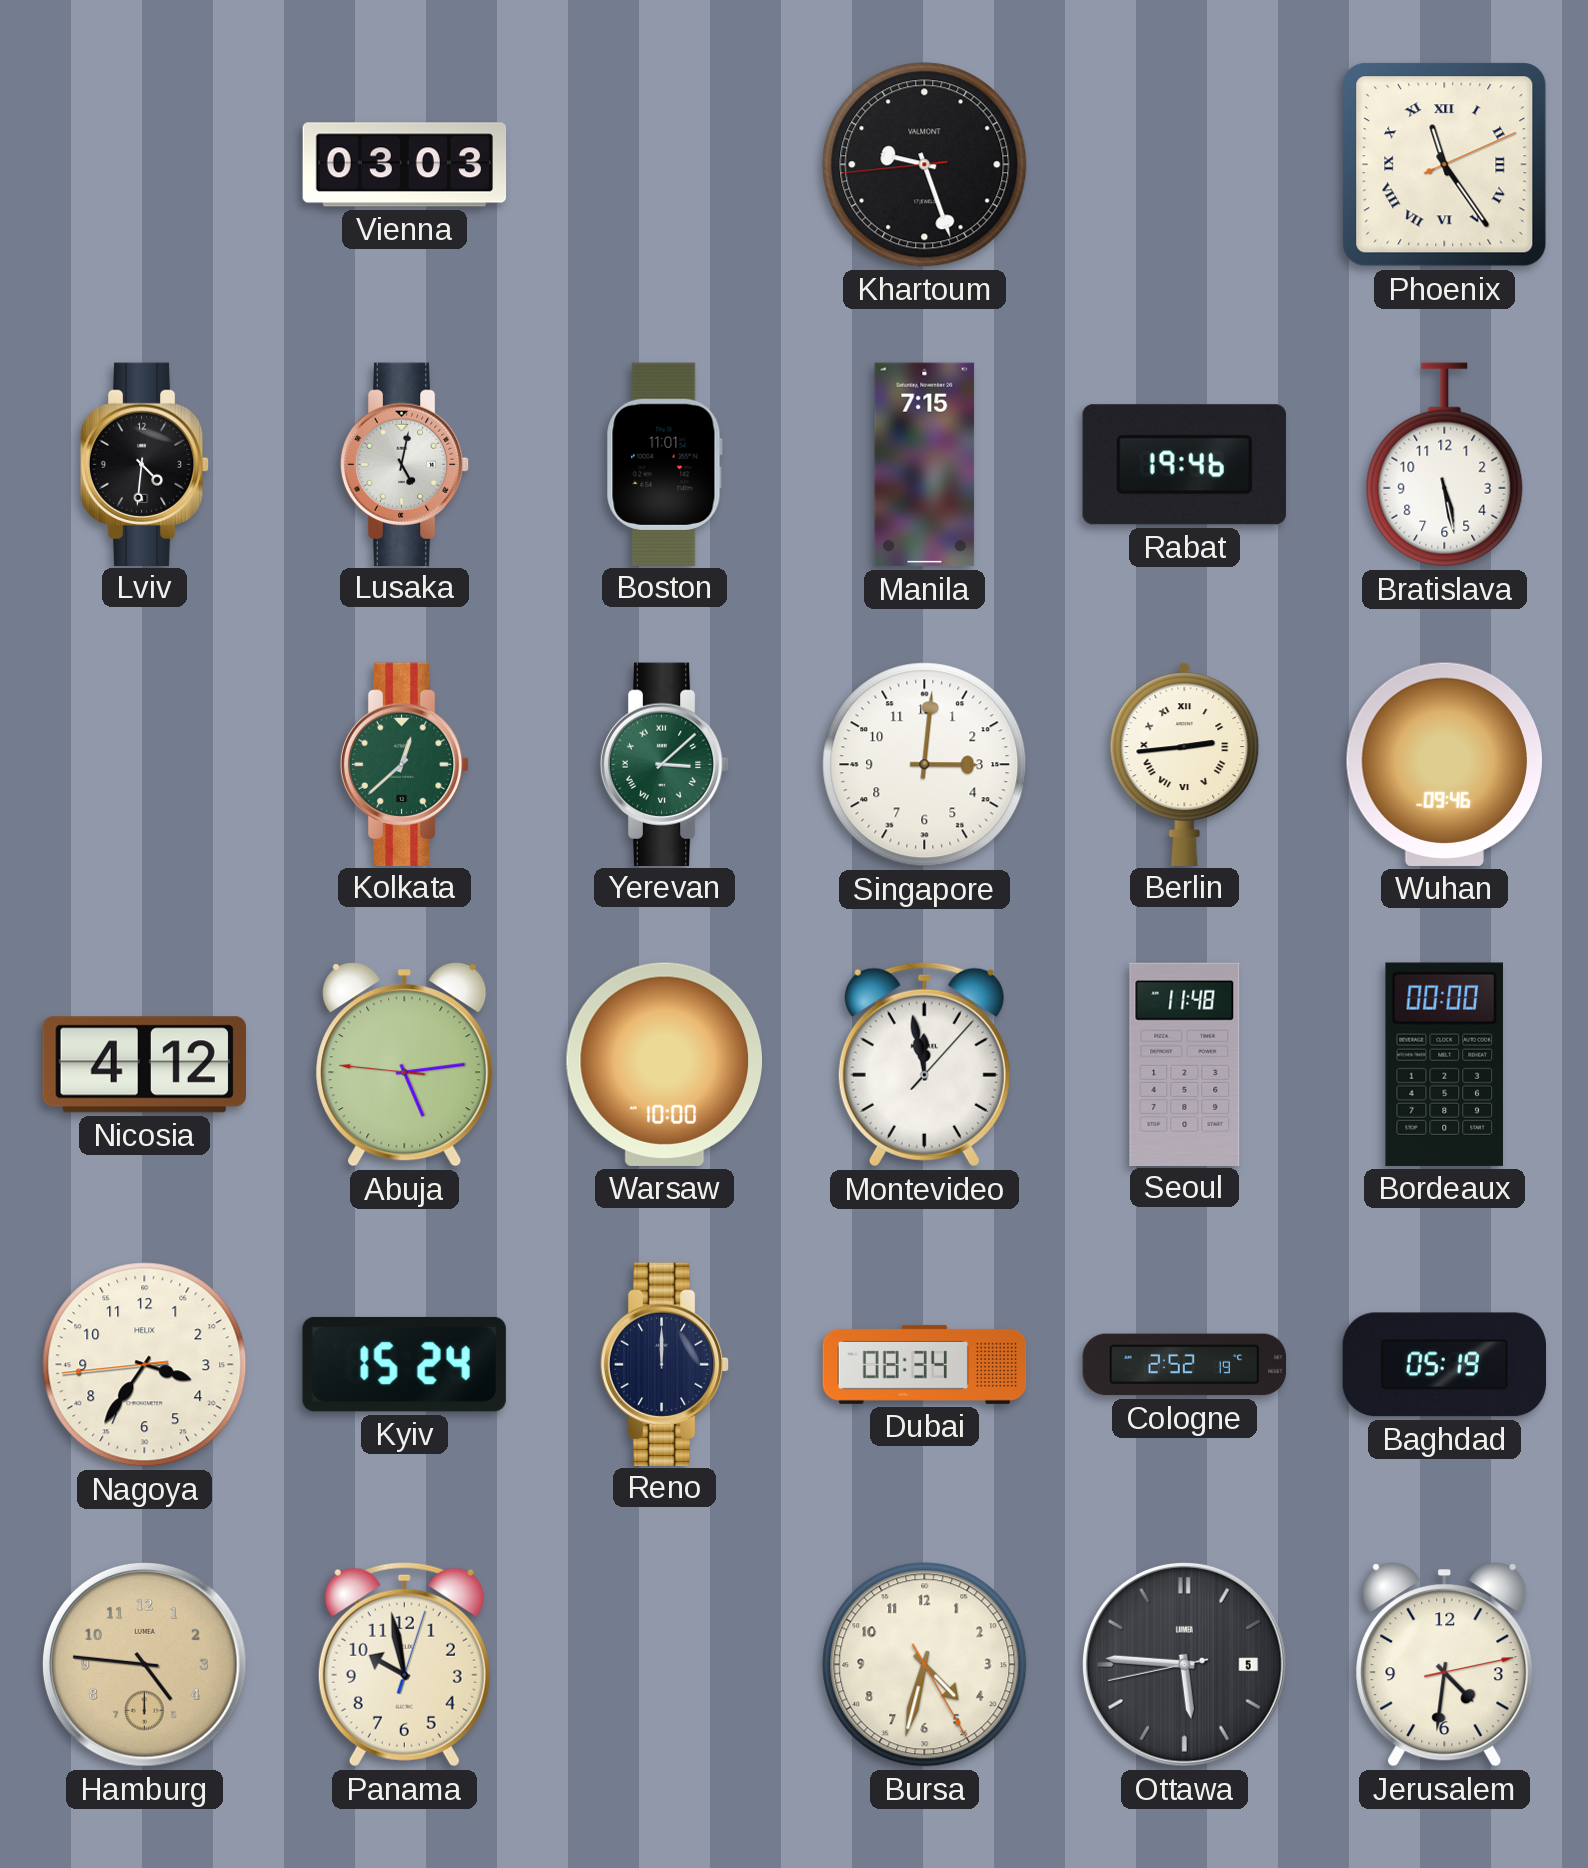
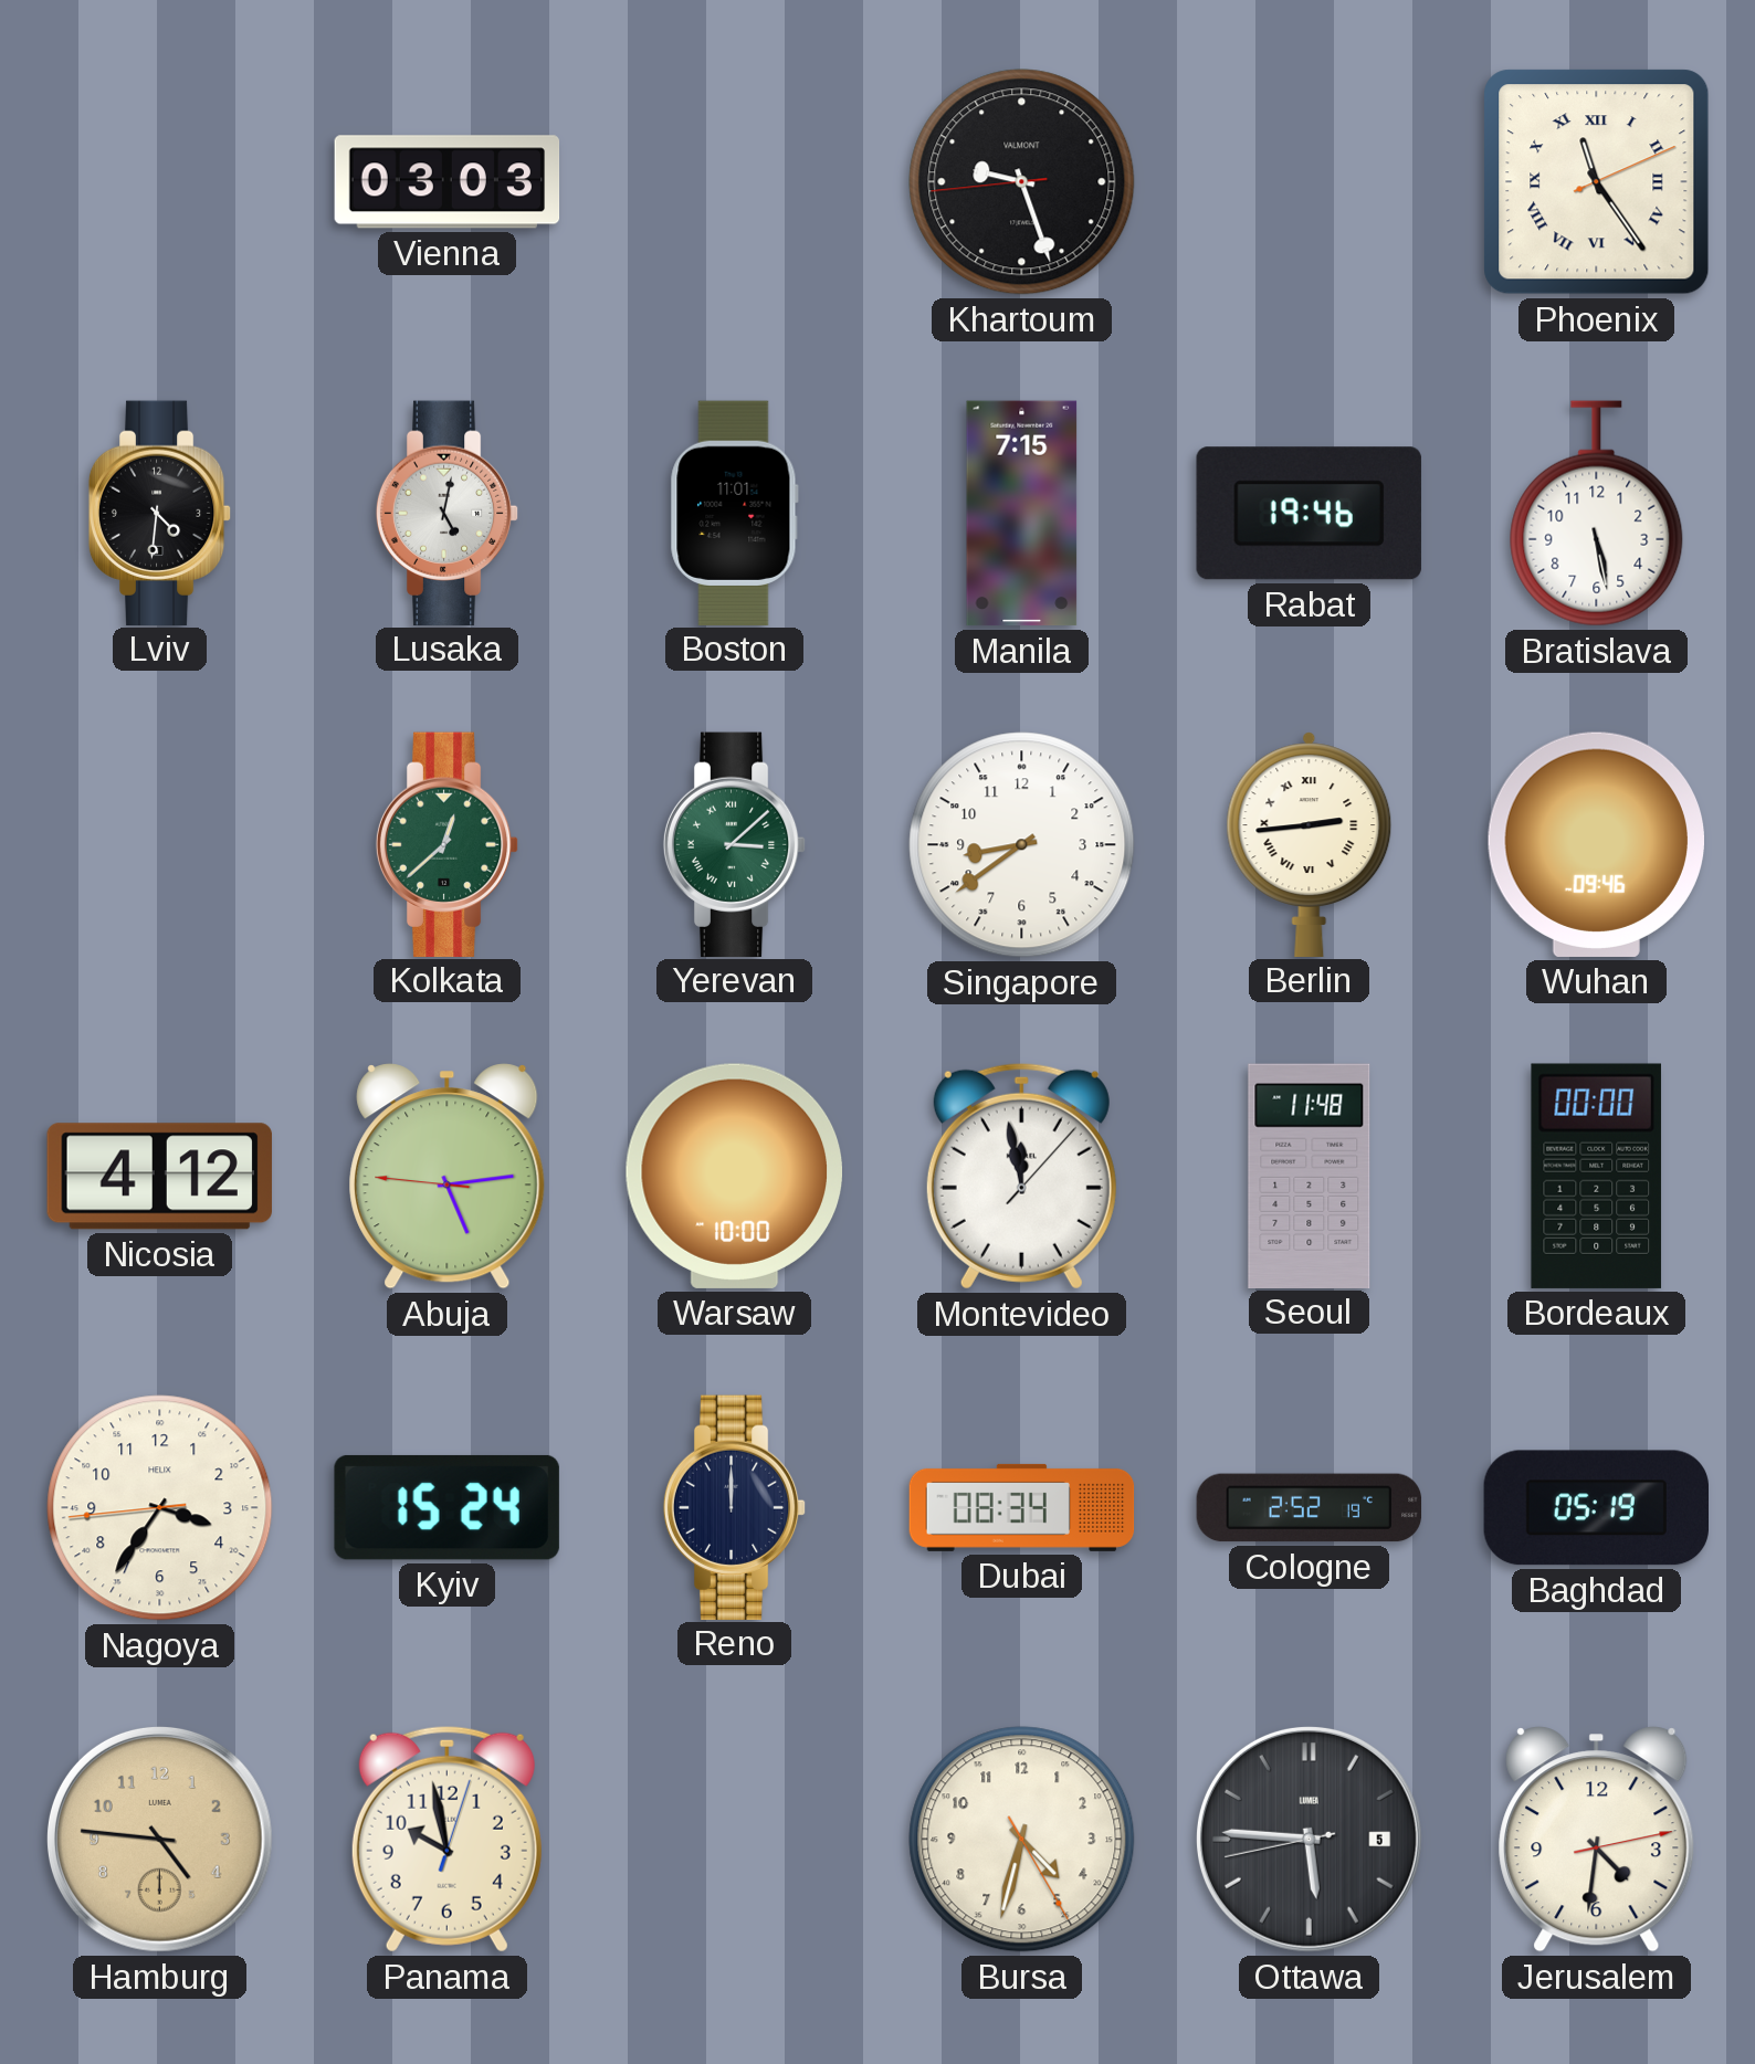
Singapore: 3:01 -> 8:39 (1022, 845)
